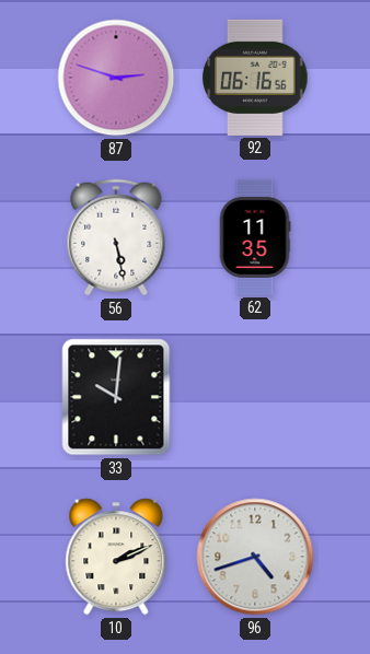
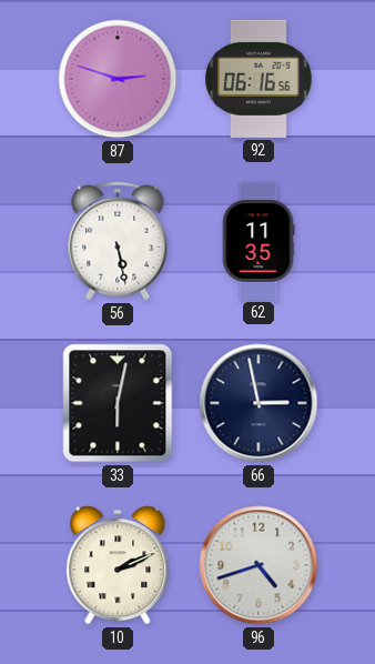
33: 10:01 -> 6:02 (118, 403)
66: none -> 2:58 (259, 403)
